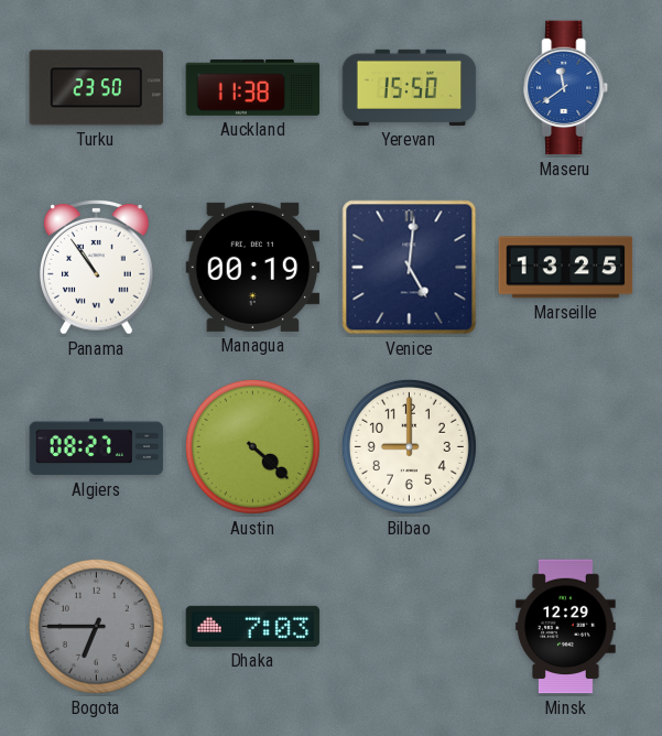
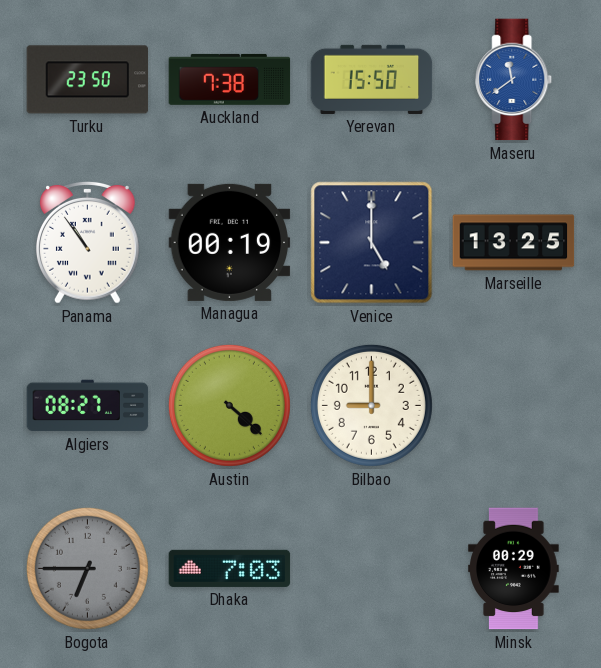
Auckland: 11:38 -> 7:38 (230, 79)
Venice: 5:01 -> 5:00 (372, 243)
Minsk: 12:29 -> 00:29 (514, 569)
